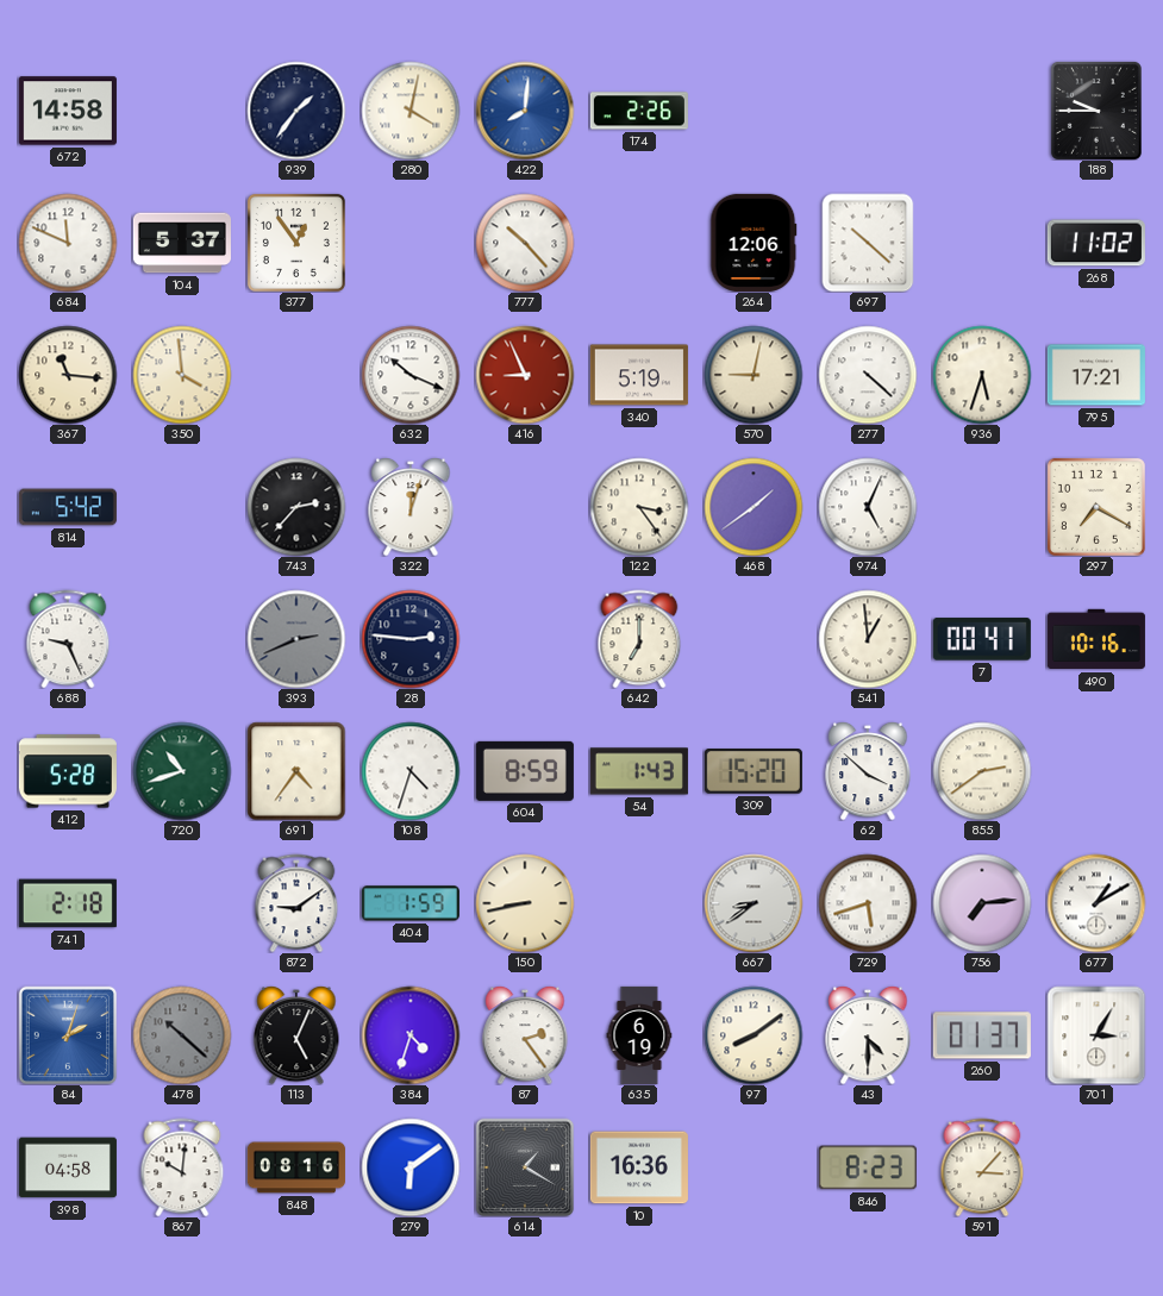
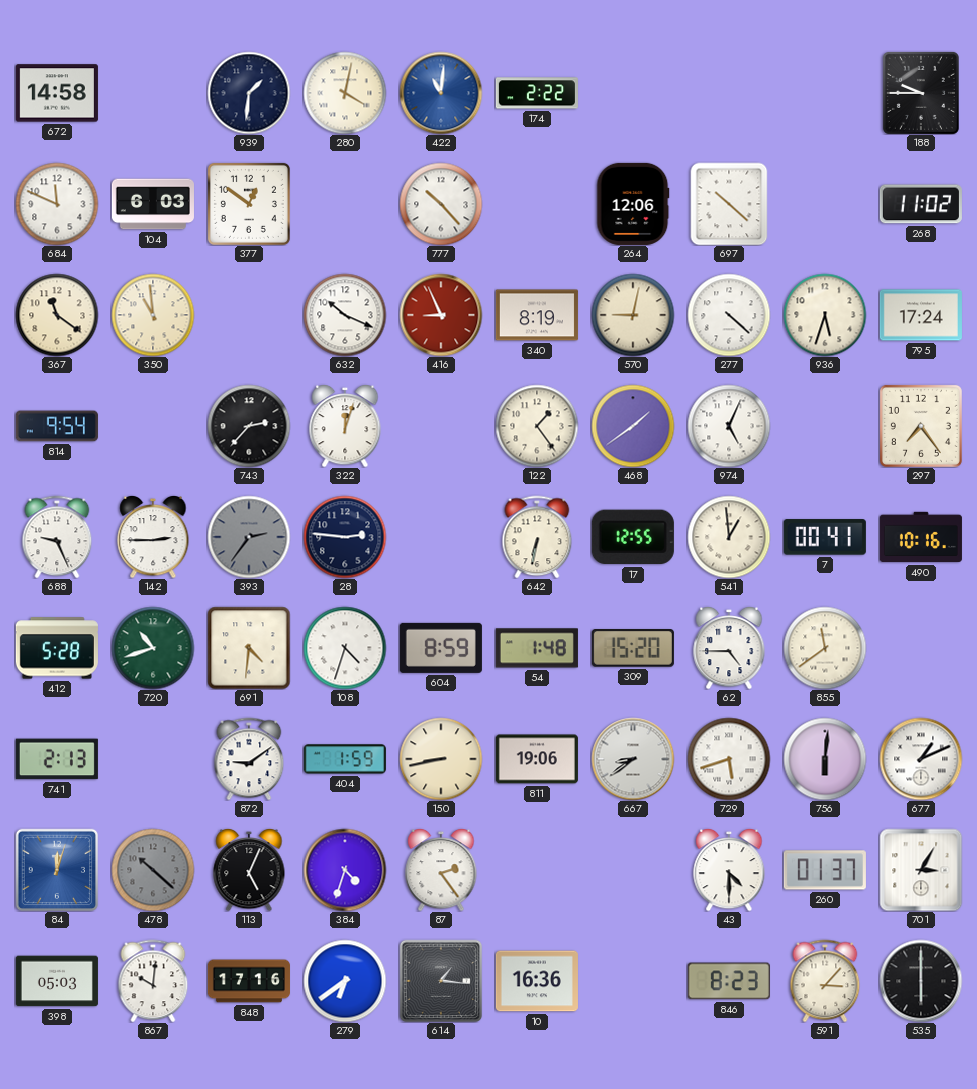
939: 1:36 -> 1:31 (249, 93)
422: 8:01 -> 11:01 (441, 93)
174: 2:26 -> 2:22 (537, 93)
104: 5:37 -> 6:03 (153, 204)
377: 12:54 -> 12:51 (249, 204)
367: 11:16 -> 11:21 (57, 315)
350: 3:59 -> 10:59 (153, 315)
340: 5:19 -> 8:19 (537, 315)
795: 17:21 -> 17:24 (921, 315)
814: 5:42 -> 9:54 (57, 426)
122: 3:24 -> 1:24 (537, 426)
297: 7:20 -> 7:24 (921, 426)
142: none -> 2:45 (153, 537)
393: 2:41 -> 2:36 (249, 537)
642: 7:00 -> 6:32 (537, 537)
17: none -> 12:55 (633, 537)
691: 4:36 -> 4:31 (249, 648)
54: 1:43 -> 1:48 (537, 648)
62: 3:52 -> 4:45 (729, 648)
855: 2:39 -> 11:39 (825, 648)
741: 2:18 -> 2:13 (57, 759)
811: none -> 19:06 (537, 759)
756: 7:14 -> 6:01 (825, 759)
677: 1:10 -> 1:11 (921, 759)
84: 2:03 -> 12:03 (57, 870)
635: 6:19 -> none (639, 1035)
97: 8:09 -> none (754, 1035)
398: 04:58 -> 05:03 (57, 981)
848: 08:16 -> 17:16 (249, 981)
279: 6:09 -> 6:39 (345, 981)
614: 1:20 -> 1:16 (441, 981)
535: none -> 6:00 (921, 981)
